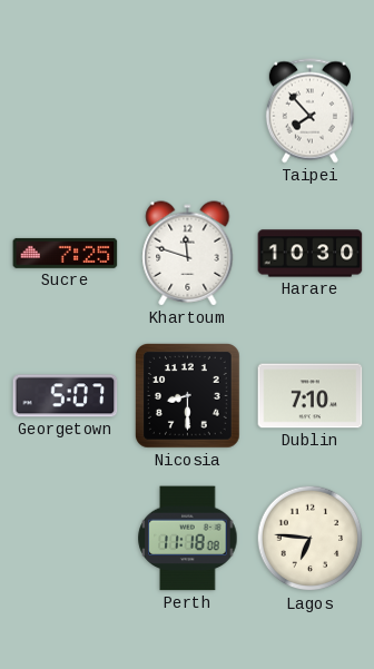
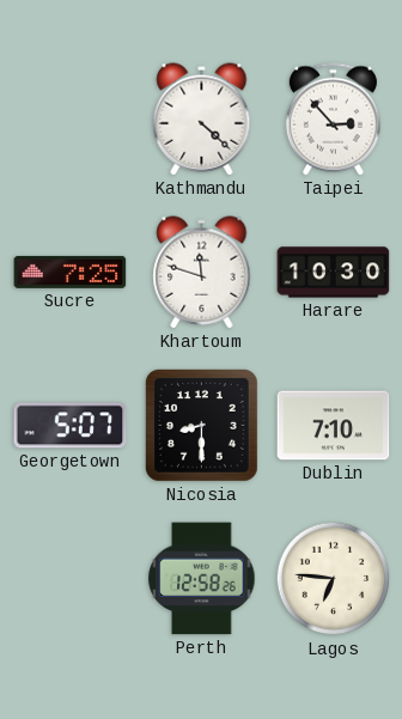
Kathmandu: none -> 4:22 (202, 120)
Taipei: 7:53 -> 2:53 (333, 120)
Perth: 11:18 -> 12:58 (202, 579)
